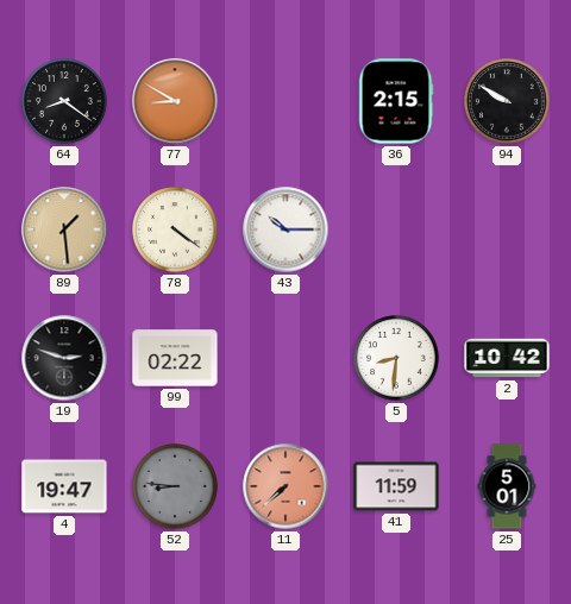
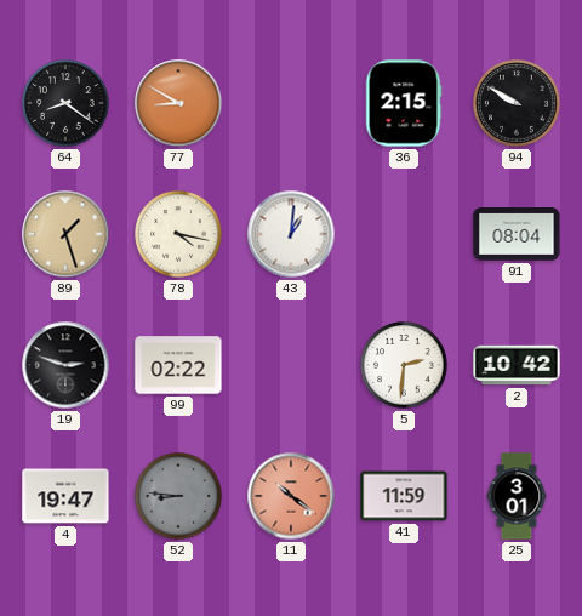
89: 1:29 -> 1:27 (65, 234)
78: 4:21 -> 4:17 (178, 234)
43: 10:15 -> 1:01 (291, 234)
91: none -> 08:04 (517, 235)
5: 8:31 -> 2:31 (404, 365)
11: 7:38 -> 10:21 (291, 496)
25: 5:01 -> 3:01 (517, 496)
